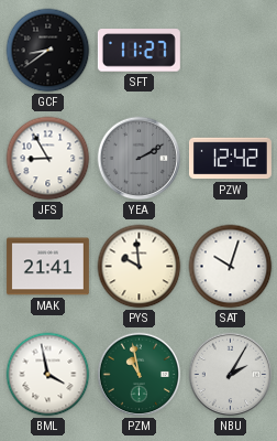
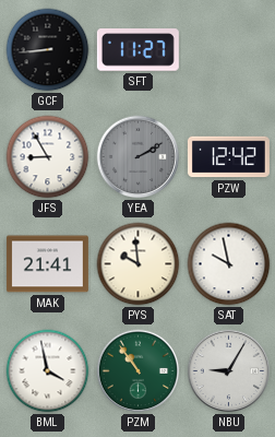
GCF: 8:39 -> 8:44 (48, 50)
SAT: 10:03 -> 9:58 (229, 264)
PZM: 10:58 -> 10:54 (139, 371)
NBU: 2:05 -> 9:05 (229, 371)
